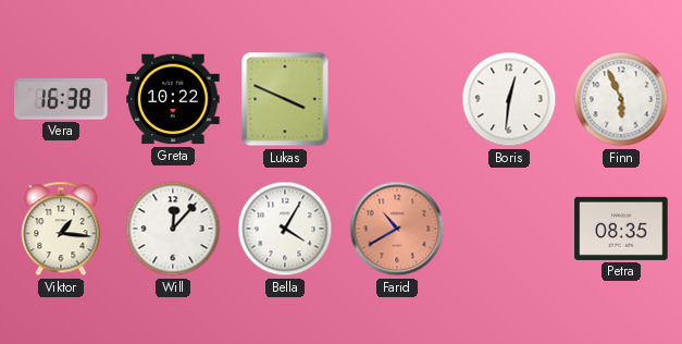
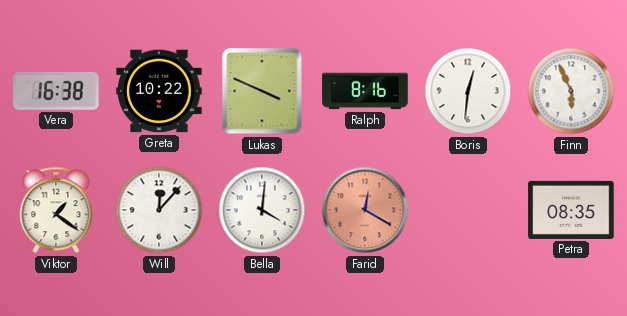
Ralph: none -> 8:16 (365, 91)
Viktor: 1:16 -> 1:21 (56, 210)
Bella: 4:05 -> 4:01 (262, 210)
Farid: 10:40 -> 12:20 (365, 210)
